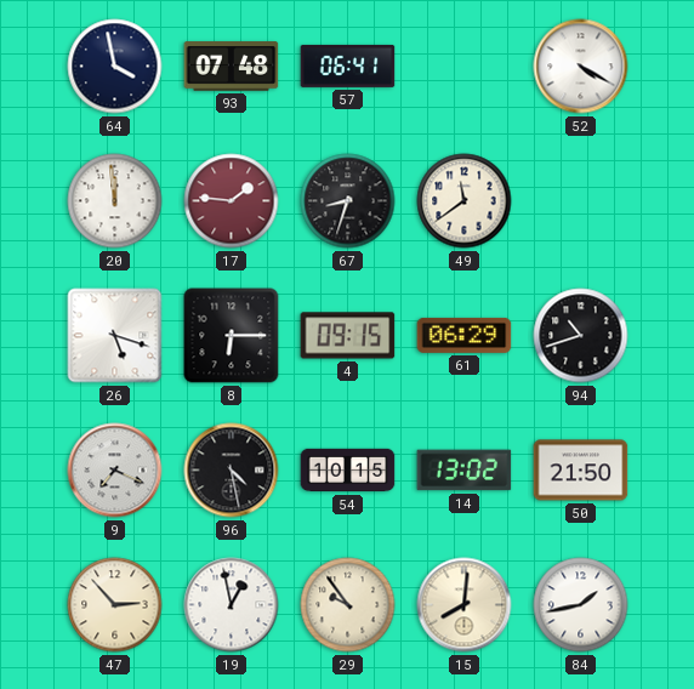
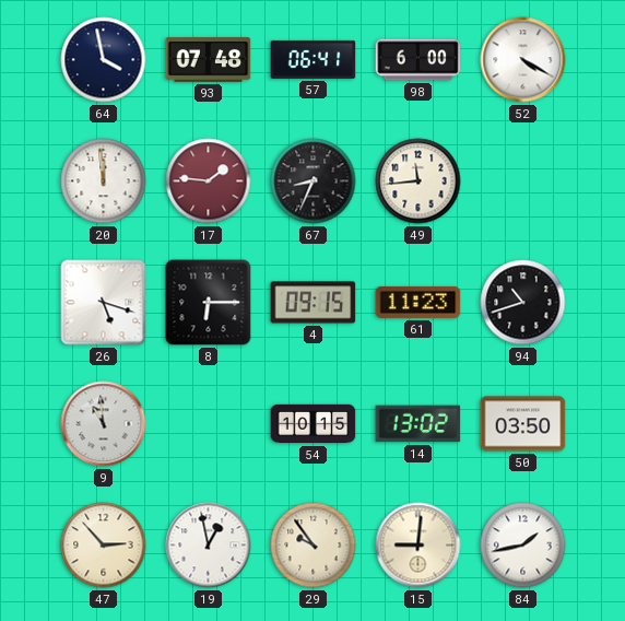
98: none -> 6:00 (418, 60)
67: 8:33 -> 8:34 (314, 181)
49: 11:39 -> 11:44 (418, 181)
61: 06:29 -> 11:23 (418, 302)
9: 7:19 -> 10:59 (104, 424)
96: 4:28 -> none (232, 471)
50: 21:50 -> 03:50 (523, 424)
15: 8:01 -> 9:01 (418, 546)
